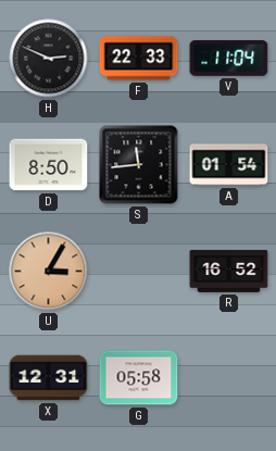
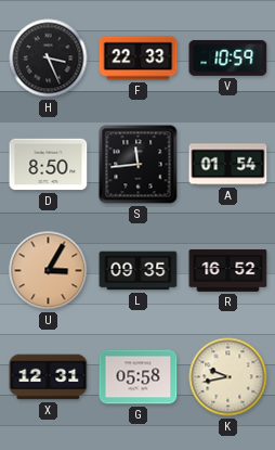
H: 2:49 -> 3:26 (49, 59)
V: 11:04 -> 10:59 (228, 57)
L: none -> 09:35 (139, 271)
K: none -> 9:43 (228, 377)
